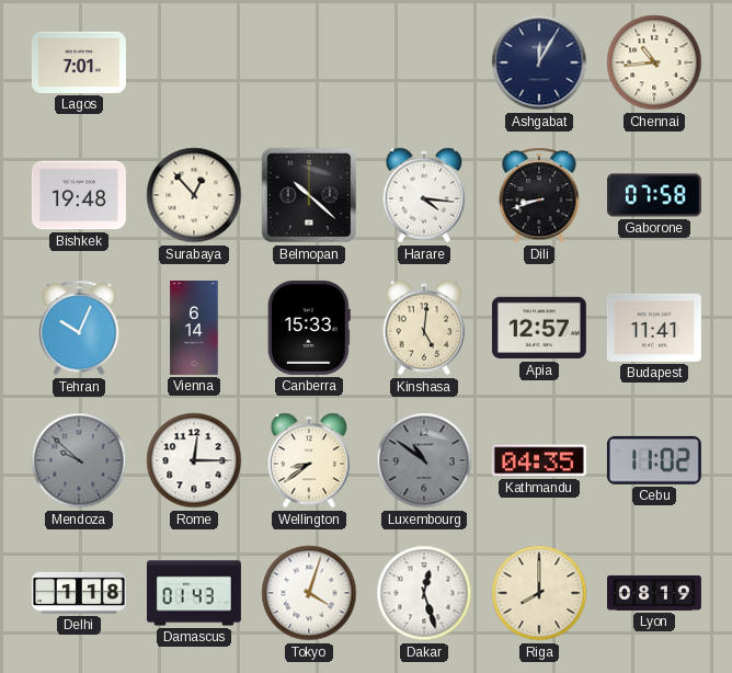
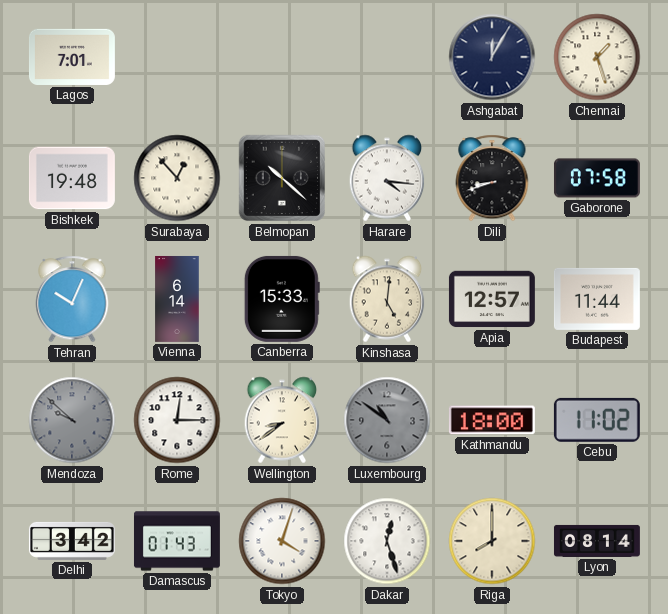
Chennai: 10:44 -> 1:27 (597, 57)
Budapest: 11:41 -> 11:44 (597, 299)
Kathmandu: 04:35 -> 18:00 (492, 420)
Delhi: 1:18 -> 3:42 (72, 541)
Lyon: 08:19 -> 08:14 (597, 541)
